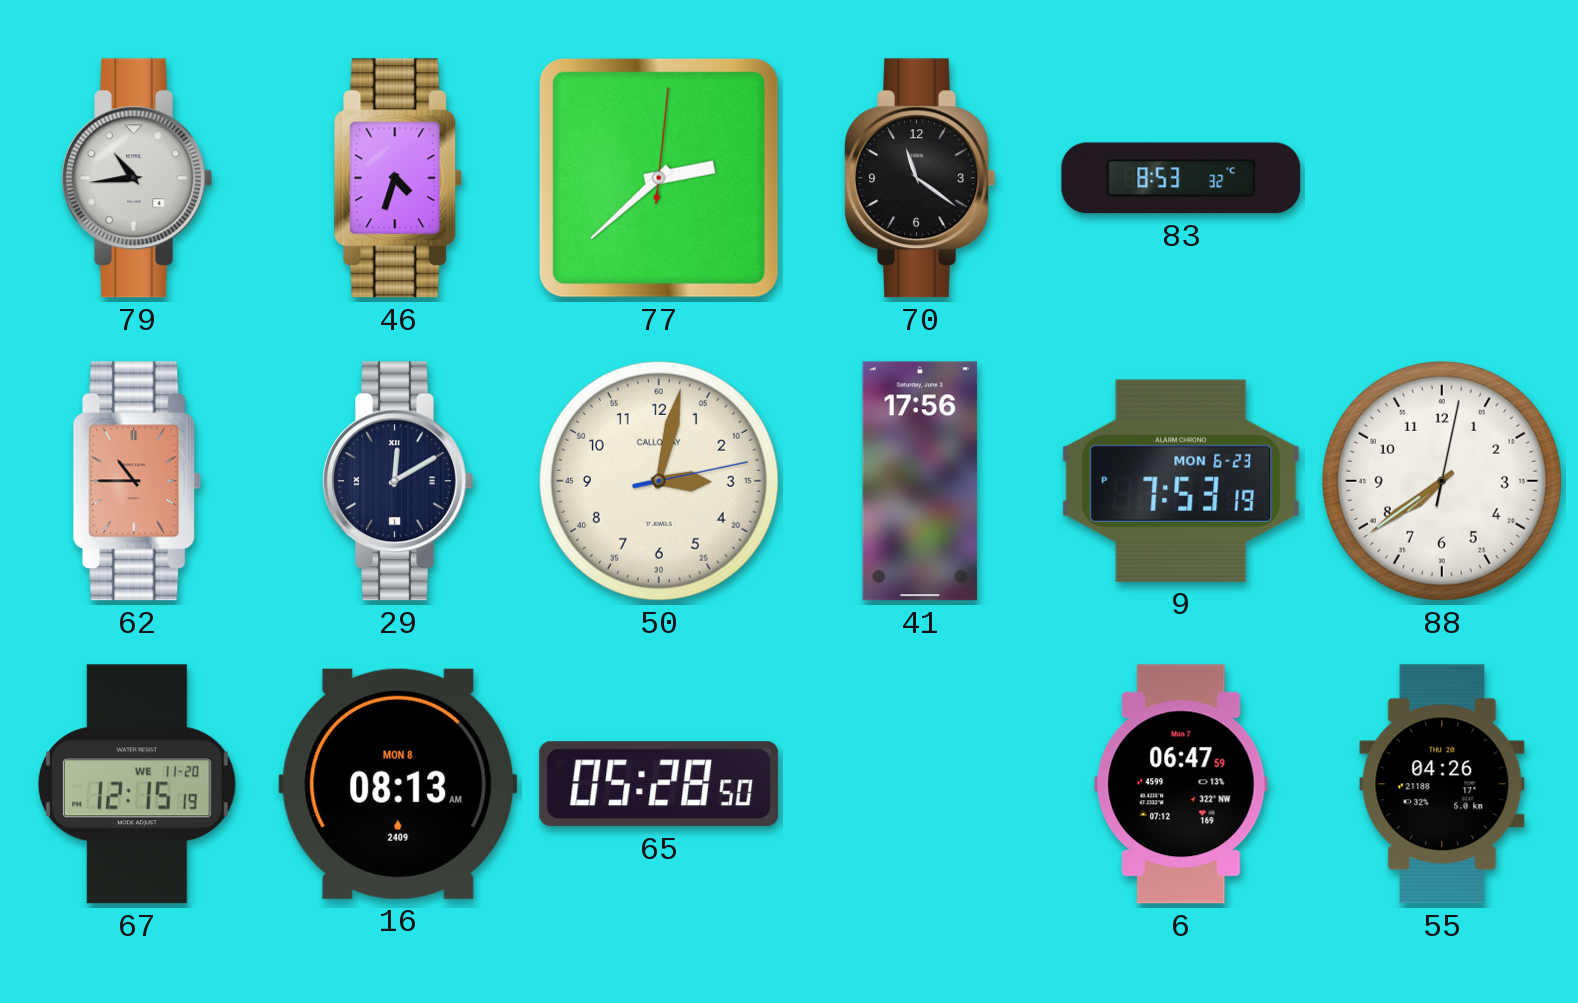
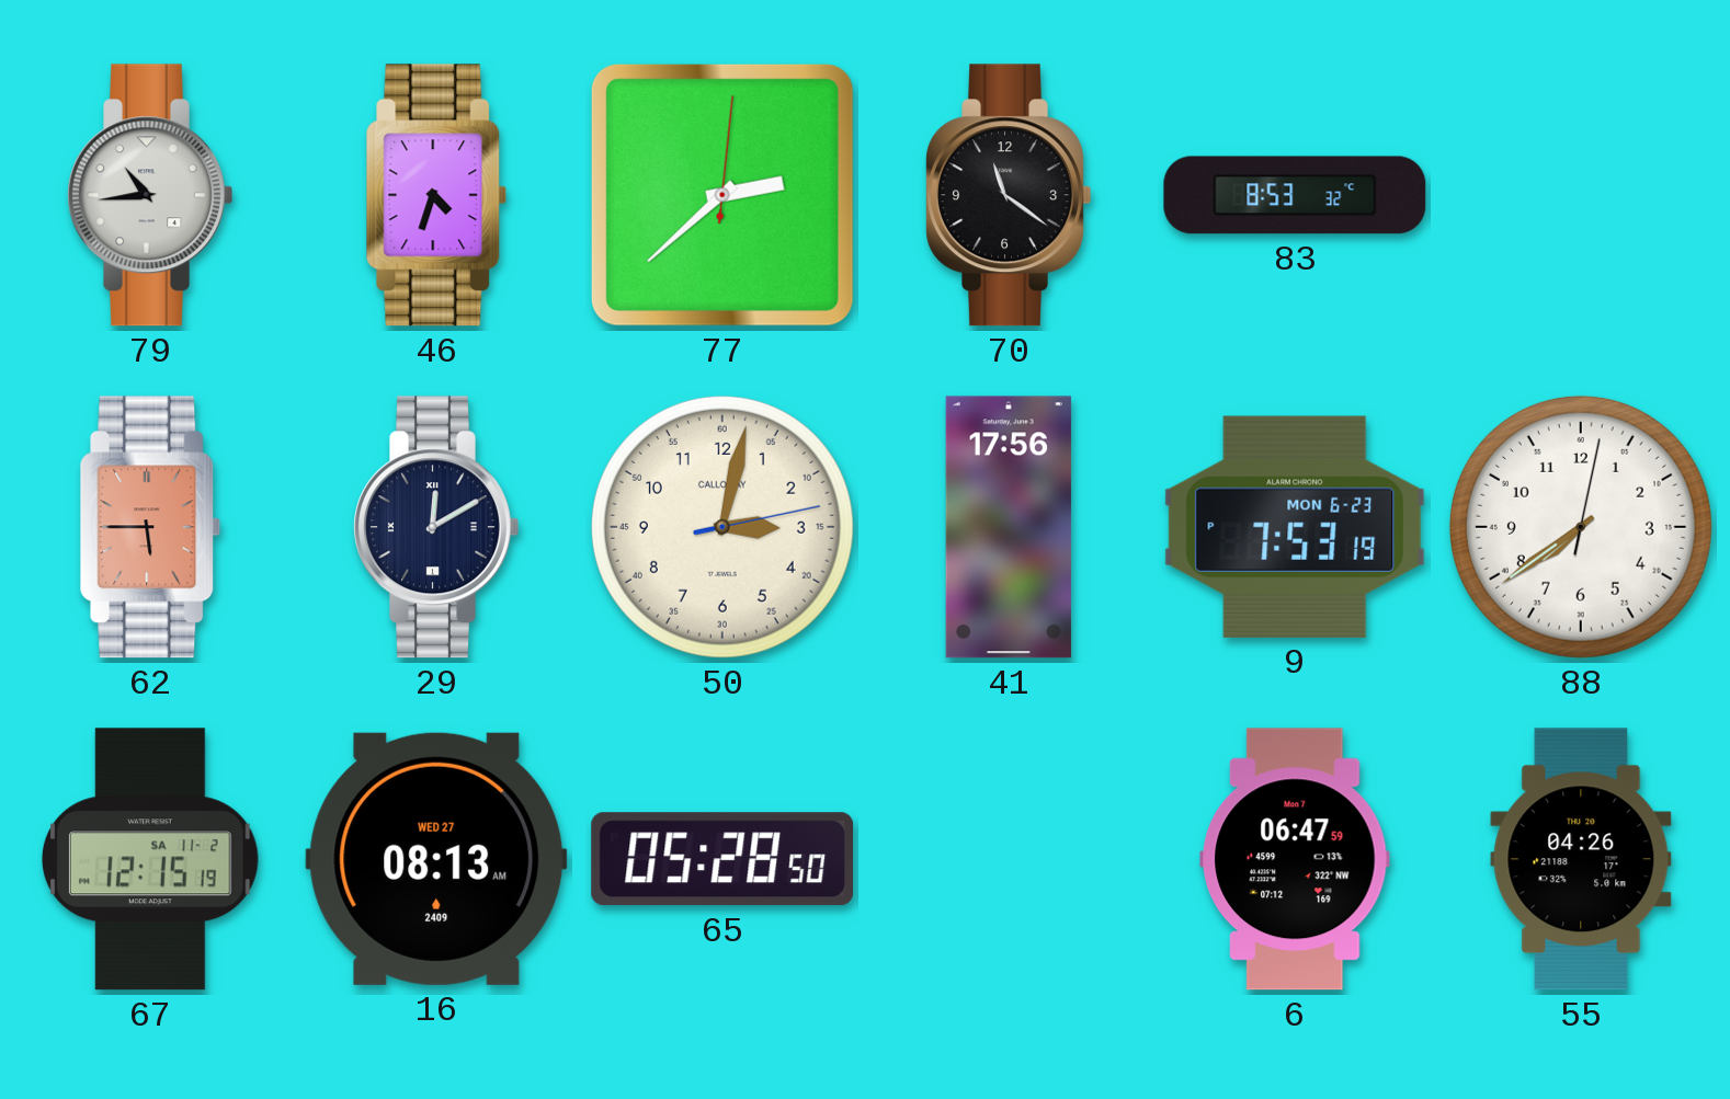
62: 10:45 -> 5:45 (150, 527)
67 date: WE 11-20 -> SA 11-2 (150, 859)
16 date: MON 8 -> WED 27 (436, 859)
